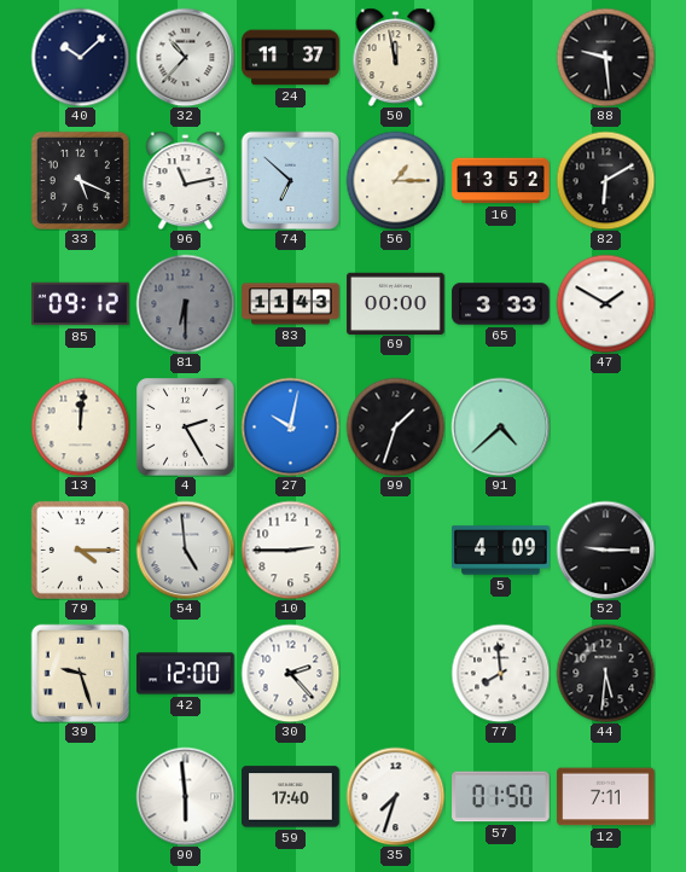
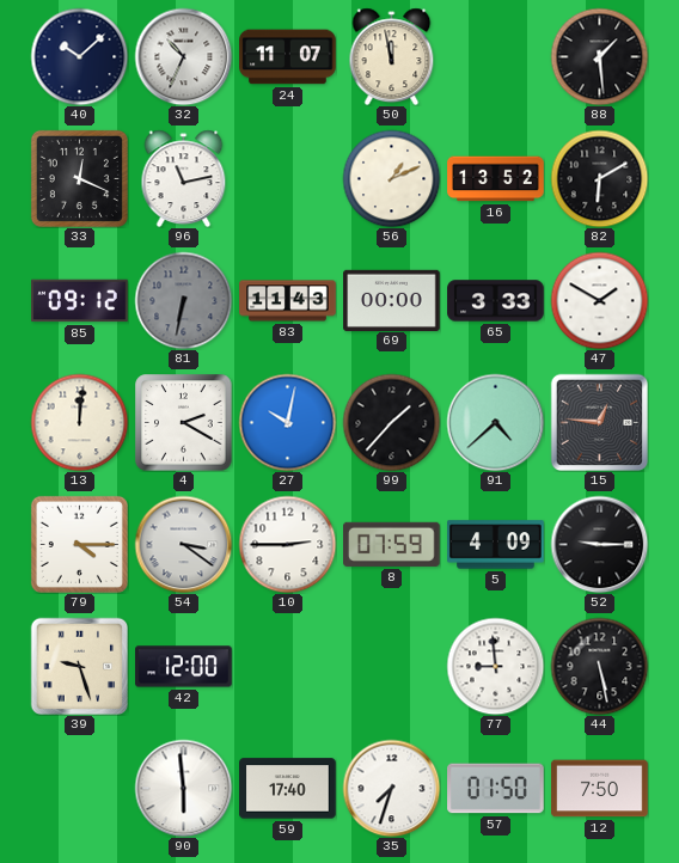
32: 10:37 -> 10:34 (183, 56)
24: 11:37 -> 11:07 (288, 57)
88: 9:29 -> 1:29 (599, 56)
33: 5:19 -> 12:19 (79, 178)
74: 6:52 -> none (290, 180)
56: 1:15 -> 1:11 (391, 178)
81: 6:30 -> 6:32 (183, 300)
4: 2:25 -> 2:20 (183, 422)
99: 1:33 -> 1:37 (391, 422)
15: none -> 12:46 (599, 422)
54: 4:59 -> 3:21 (183, 544)
8: none -> 07:59 (392, 544)
30: 2:23 -> none (290, 673)
77: 7:59 -> 8:59 (495, 666)
44: 5:31 -> 5:28 (599, 666)
12: 7:11 -> 7:50 (600, 789)
